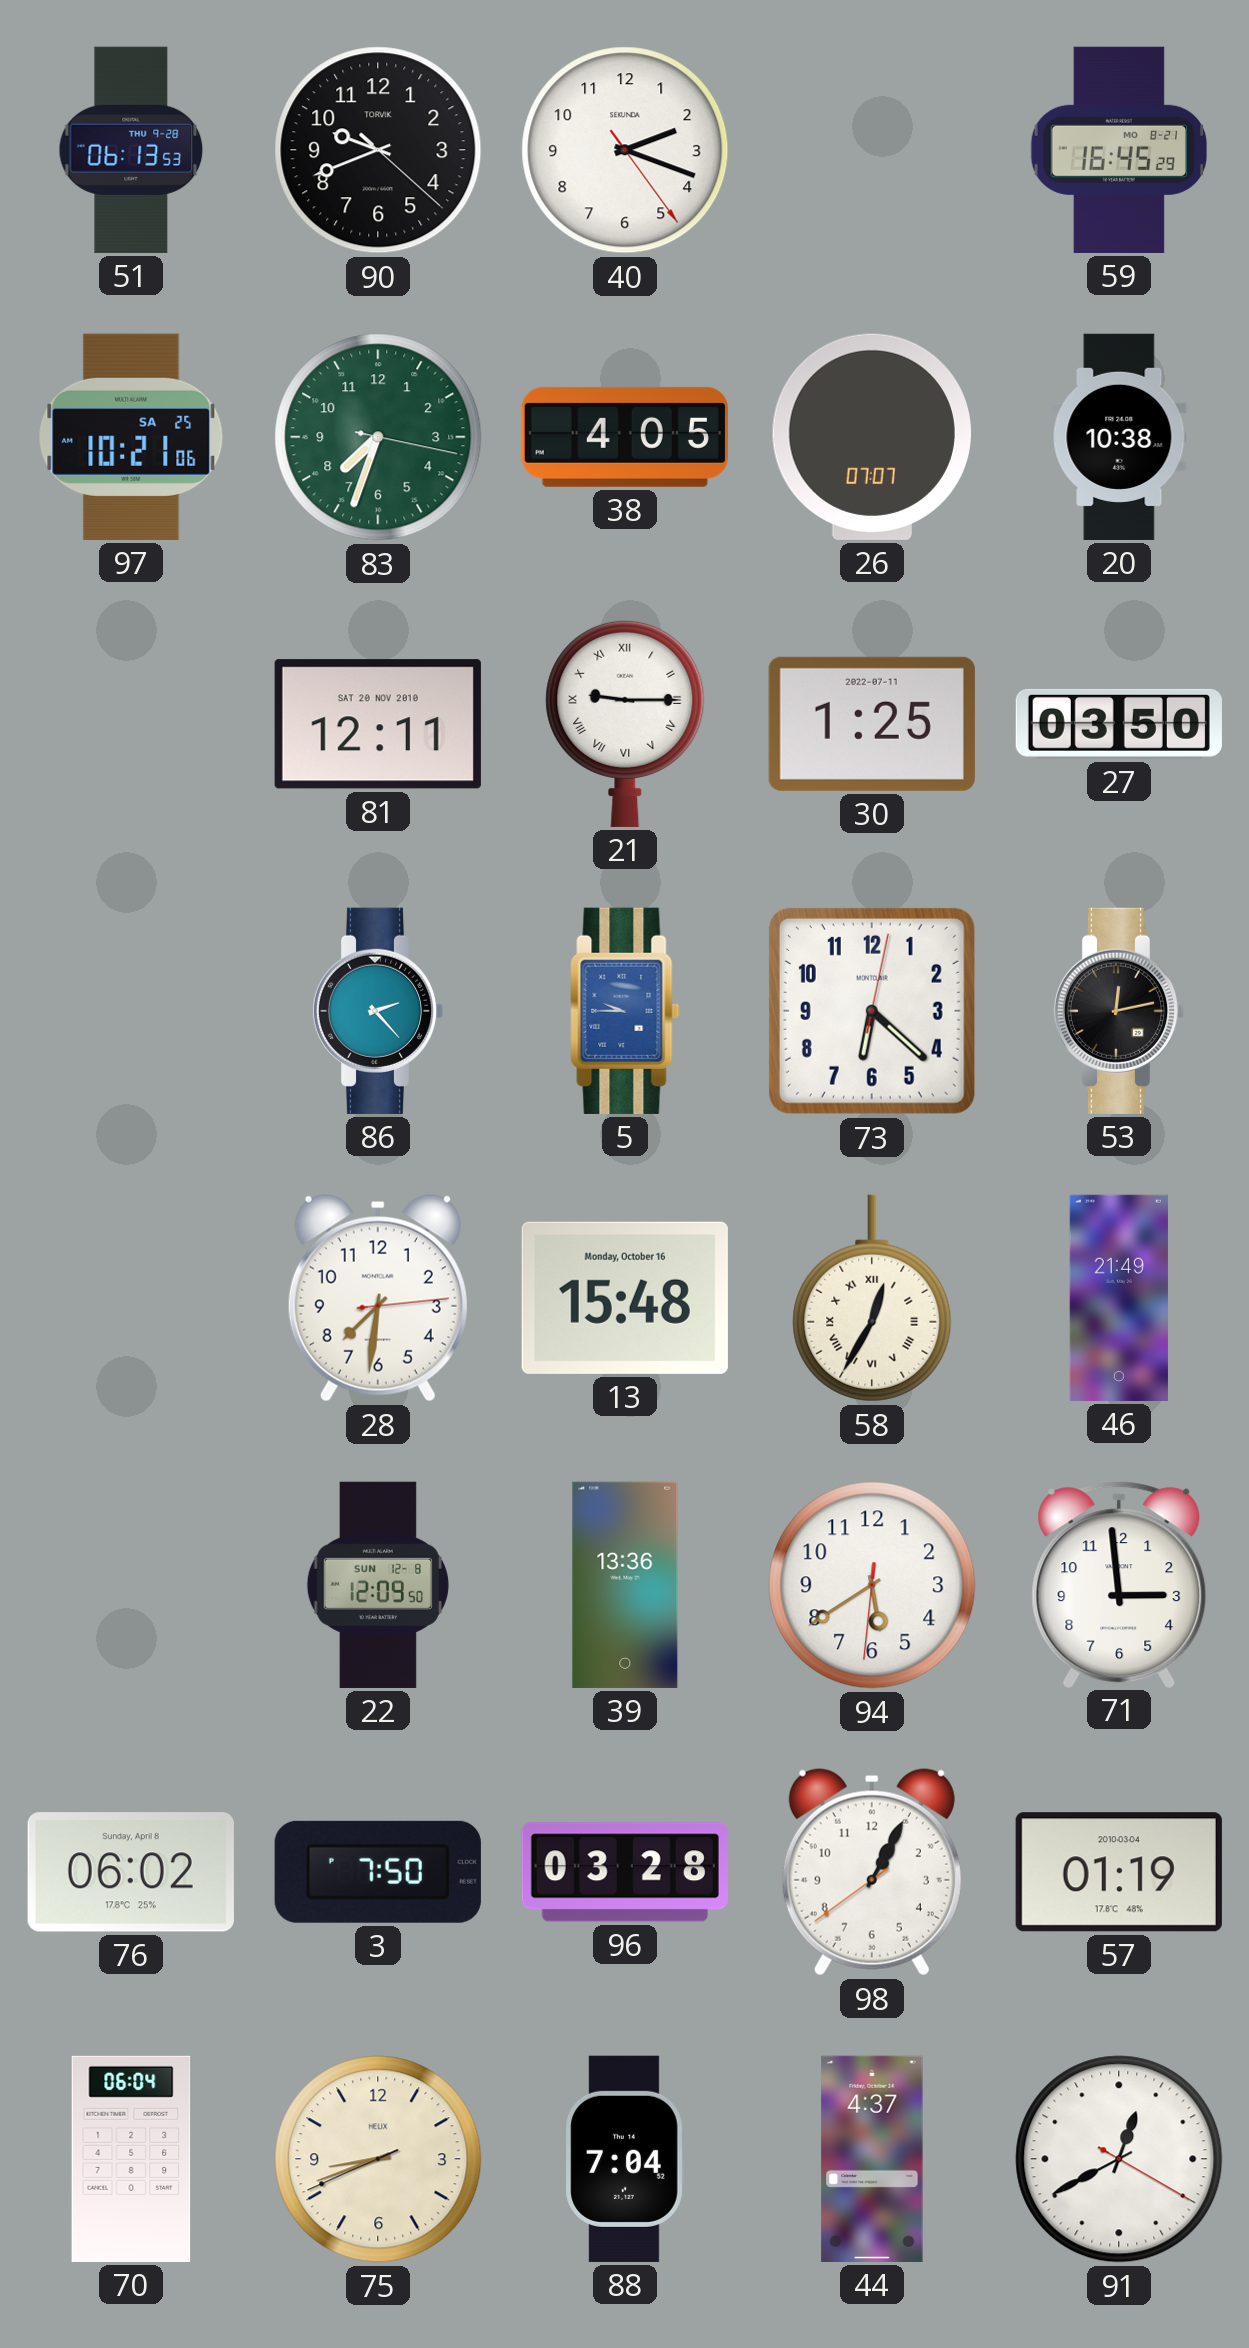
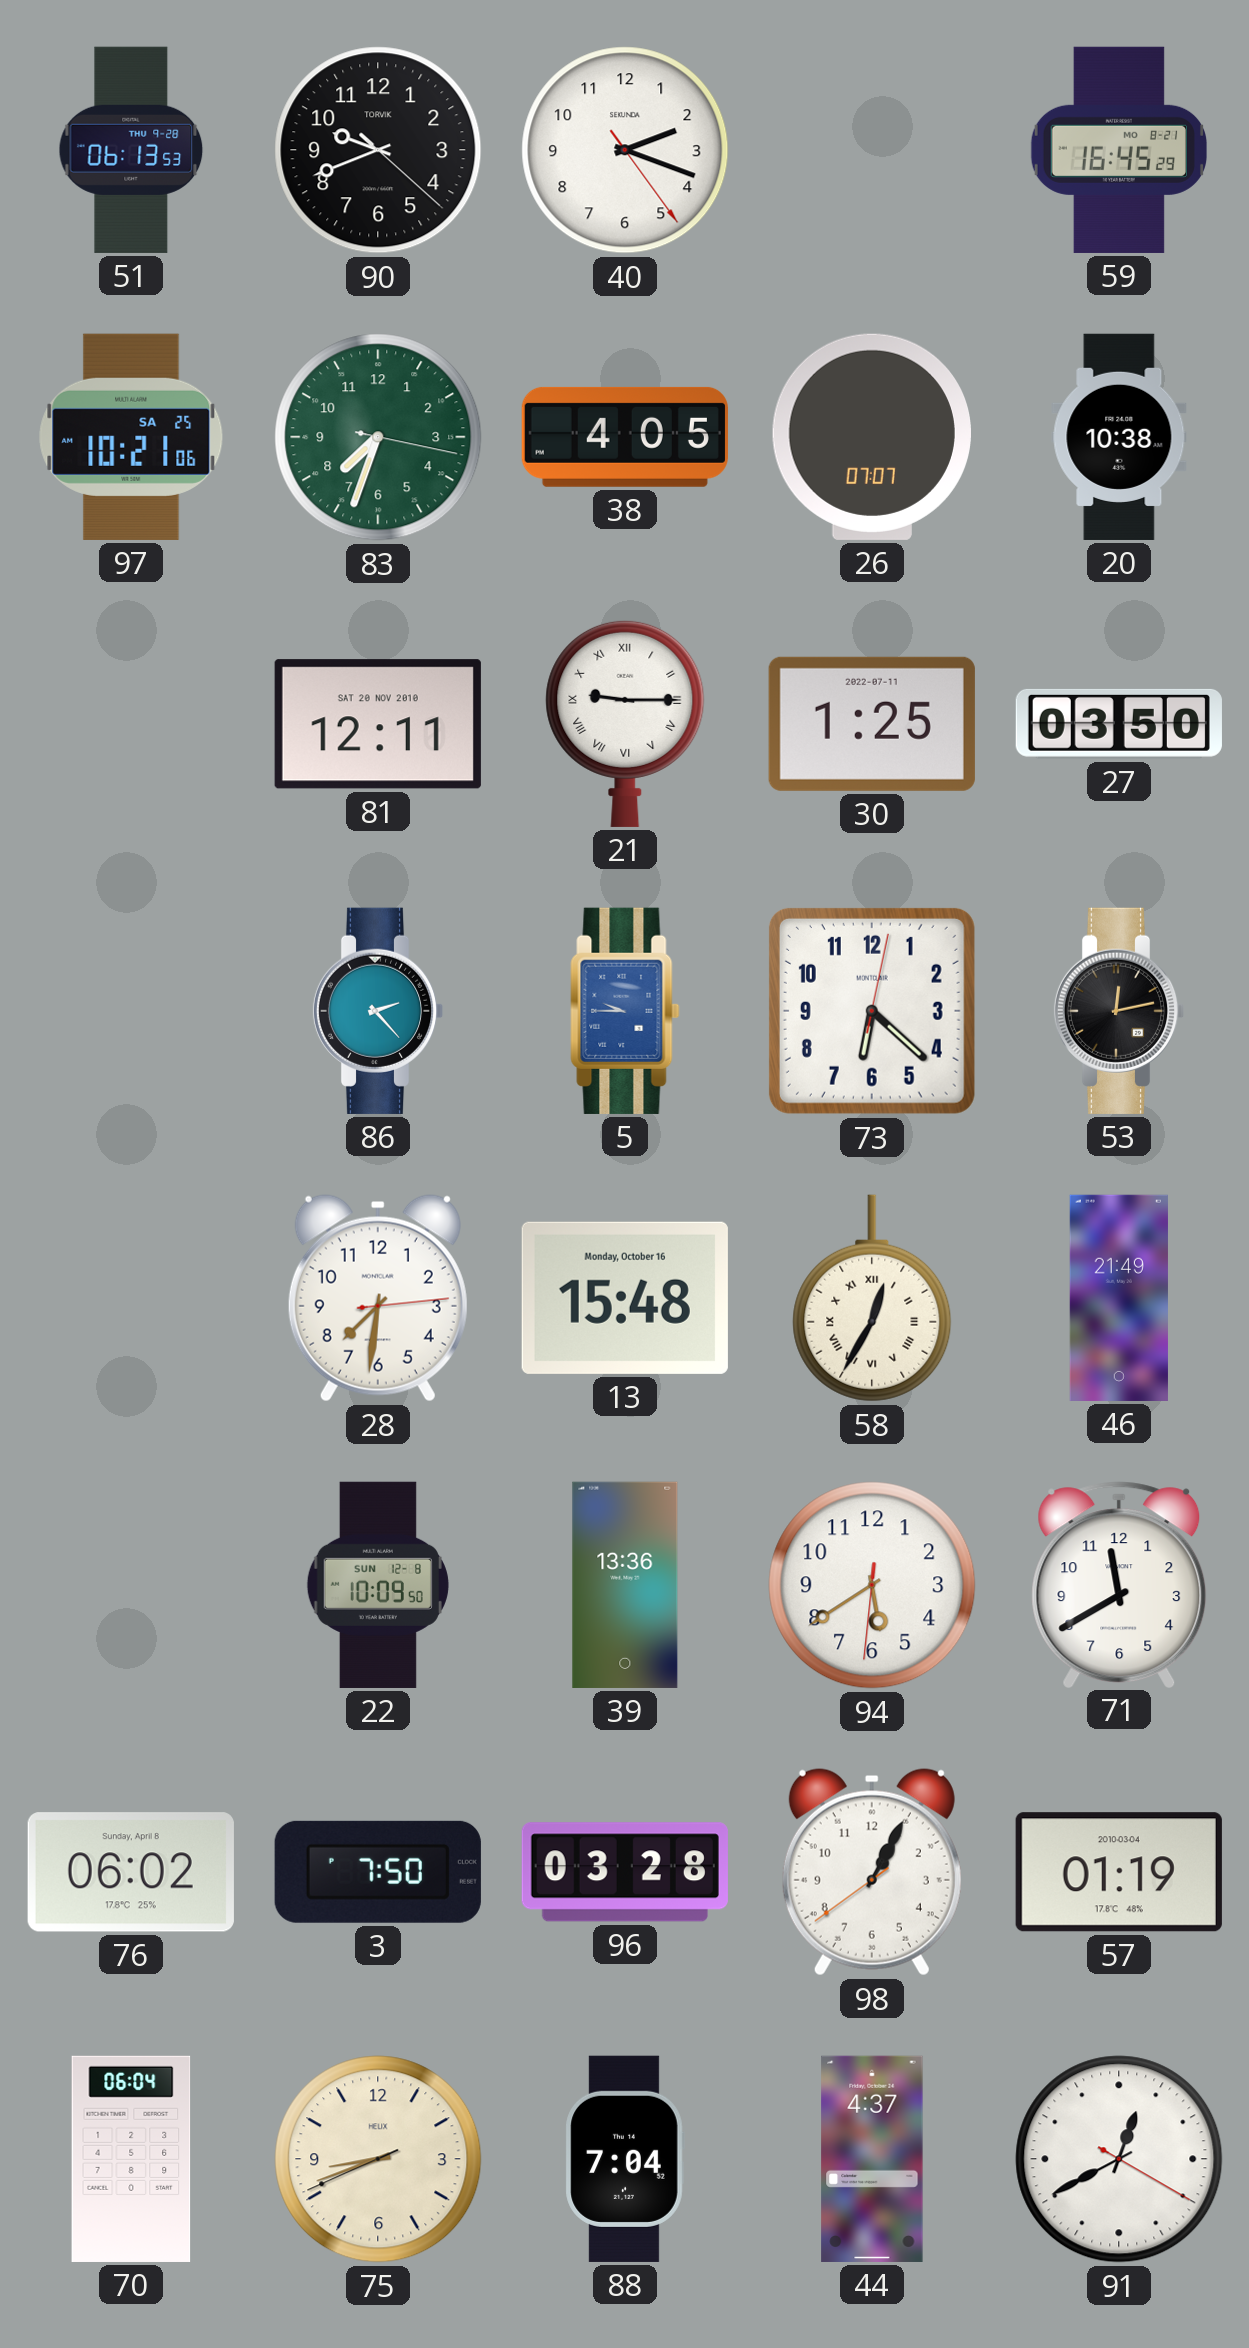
22: 12:09 -> 10:09 (378, 1585)
71: 2:59 -> 11:40 (1119, 1584)
